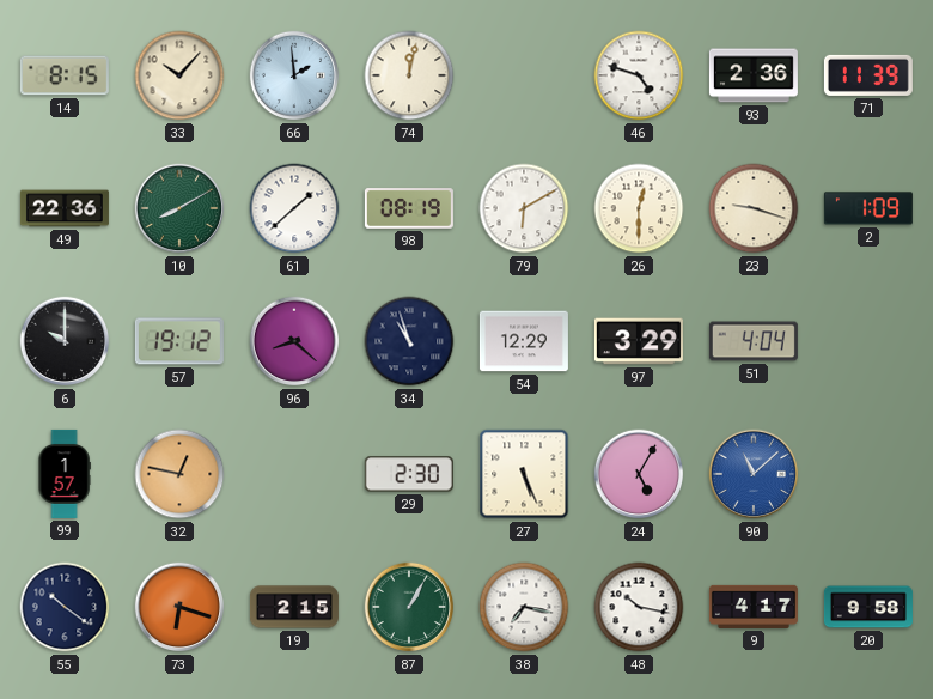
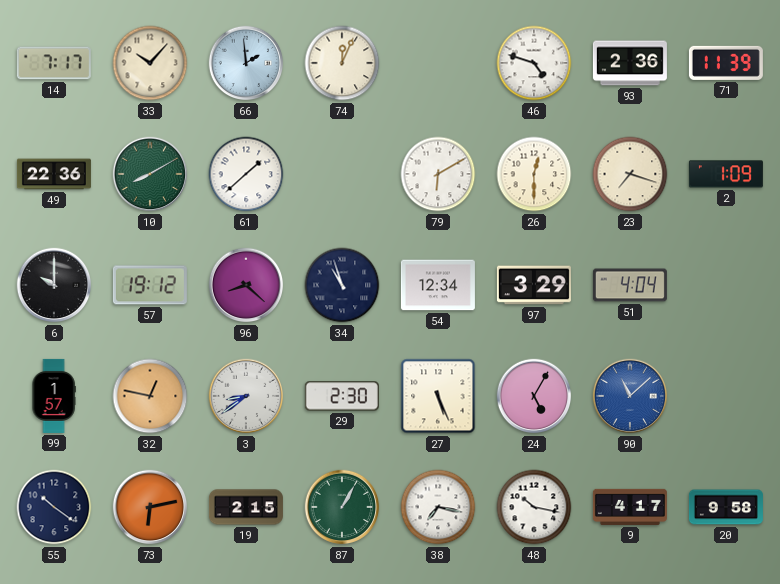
14: 8:15 -> 7:17 (54, 63)
74: 12:02 -> 12:04 (342, 63)
98: 08:19 -> none (409, 208)
23: 9:18 -> 7:18 (630, 174)
54: 12:29 -> 12:34 (438, 285)
3: none -> 8:39 (246, 396)
73: 6:18 -> 6:13 (150, 507)
